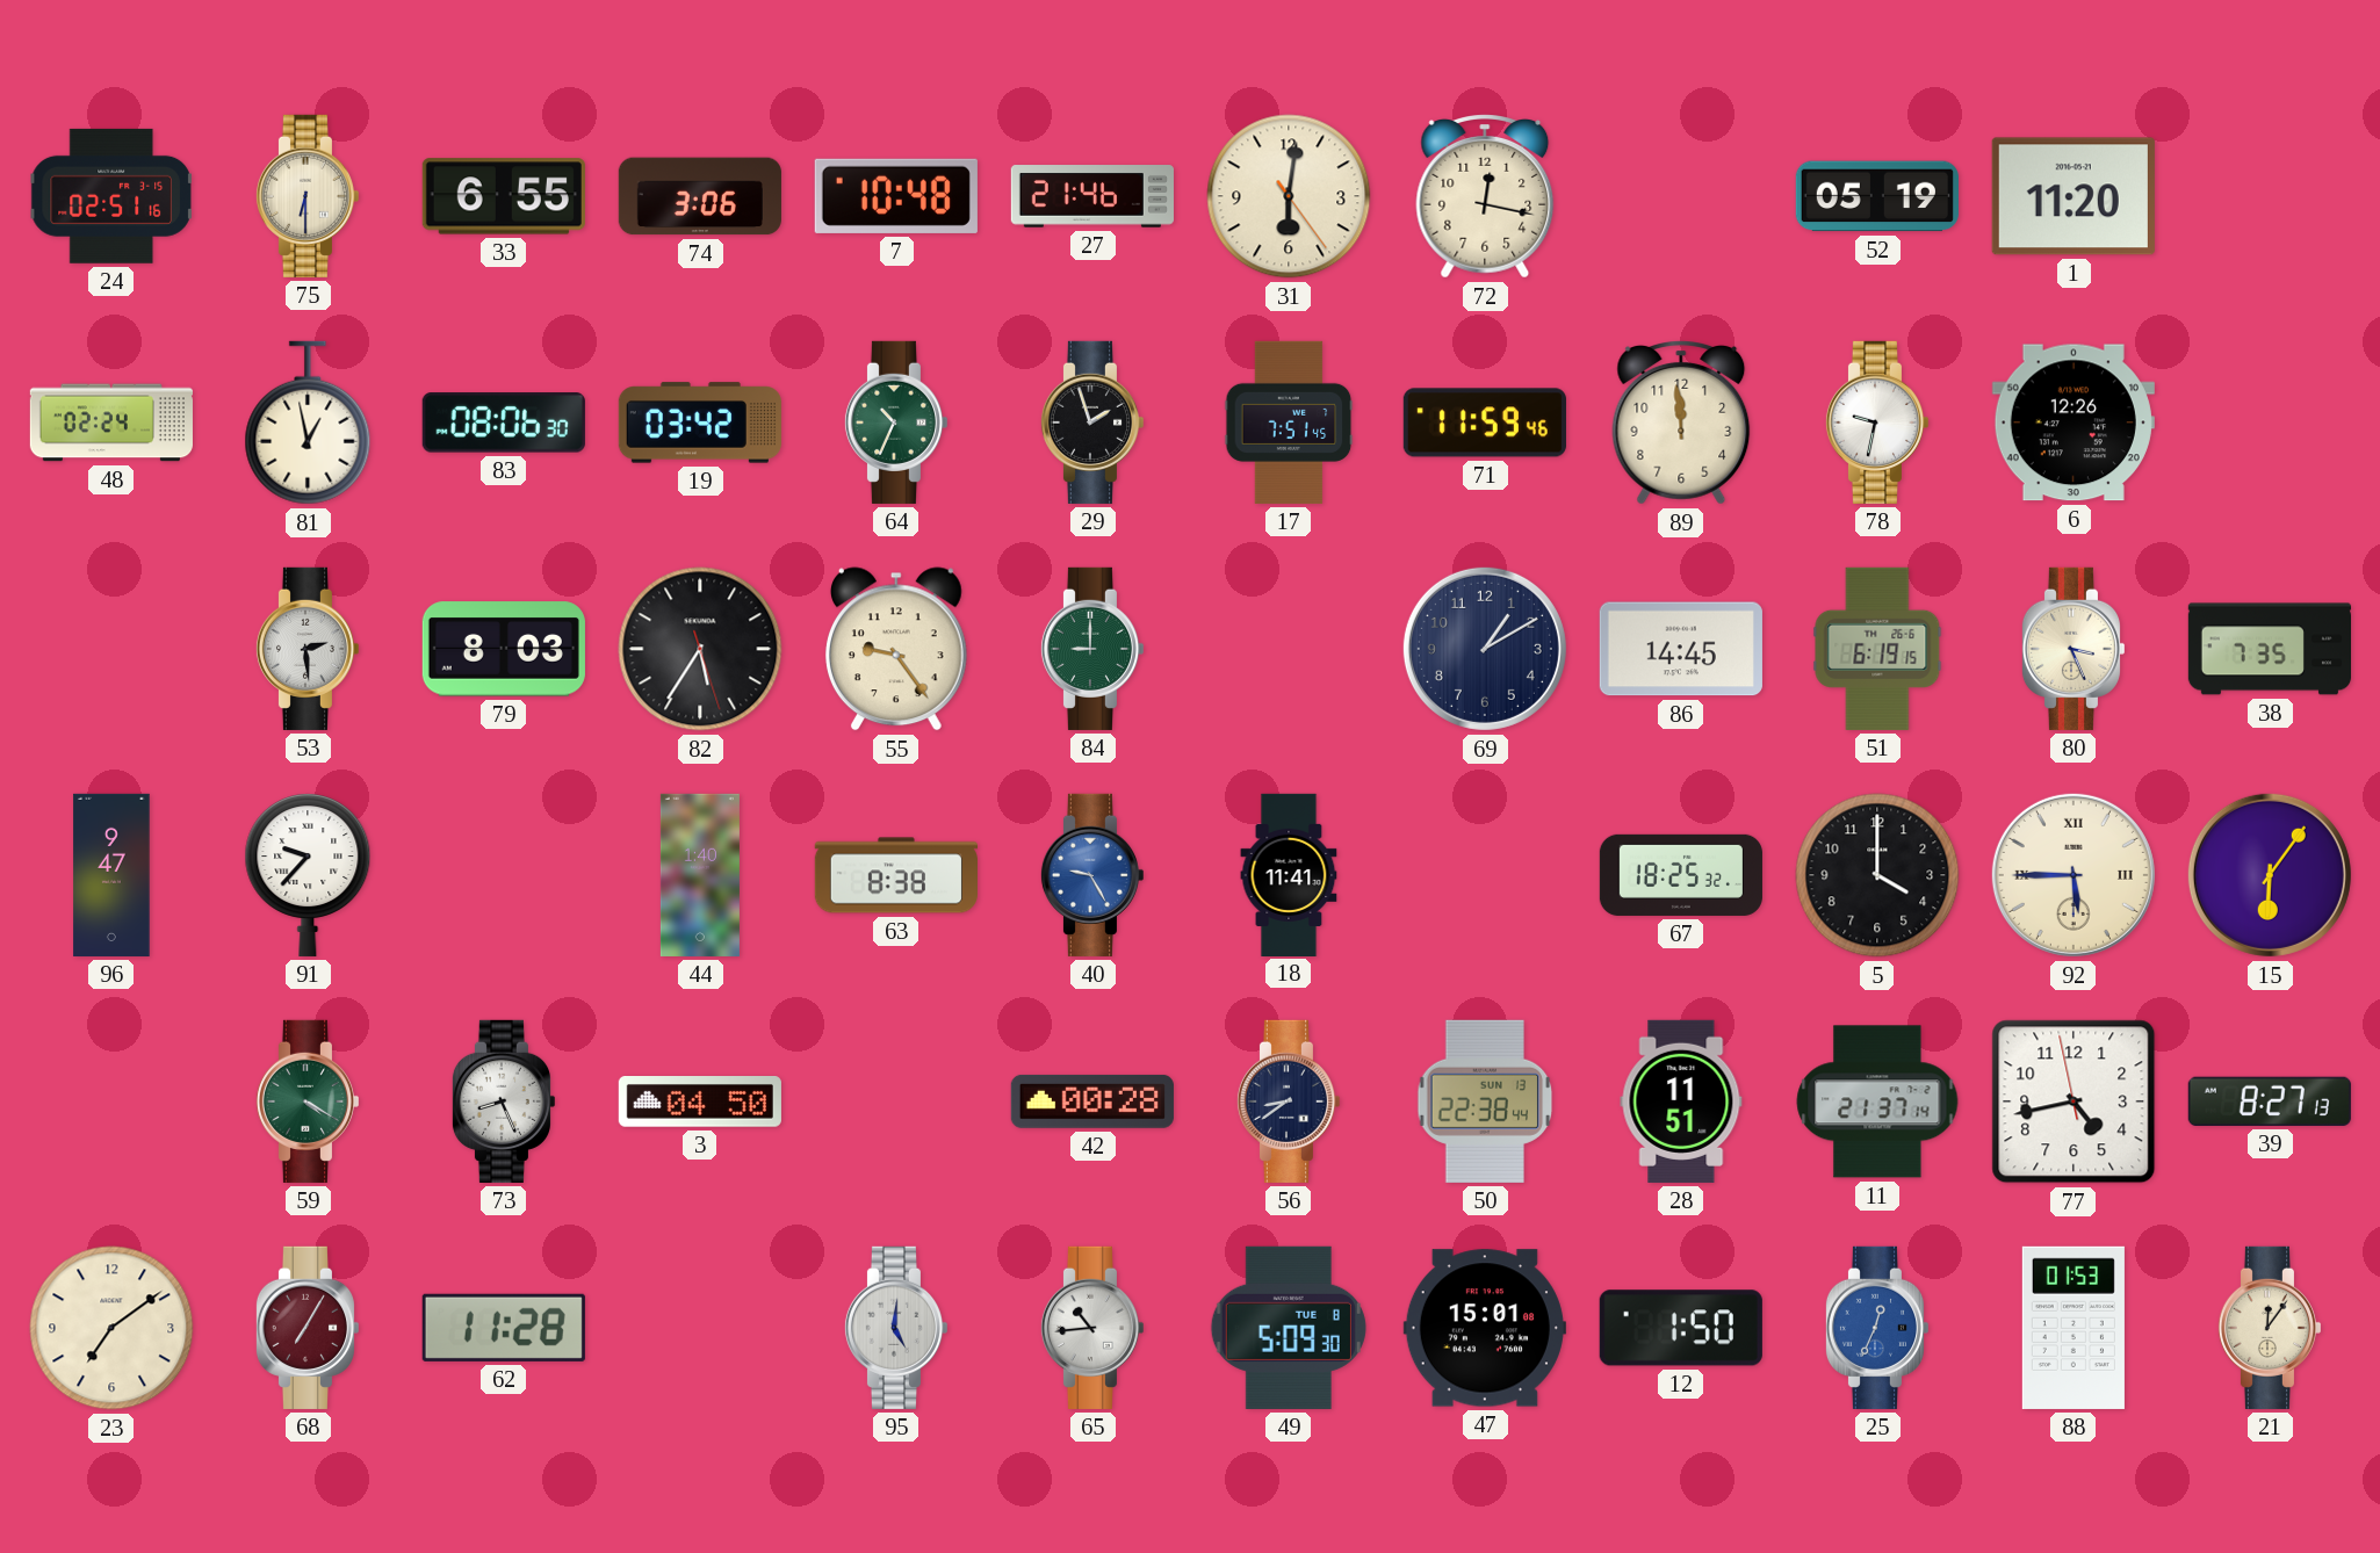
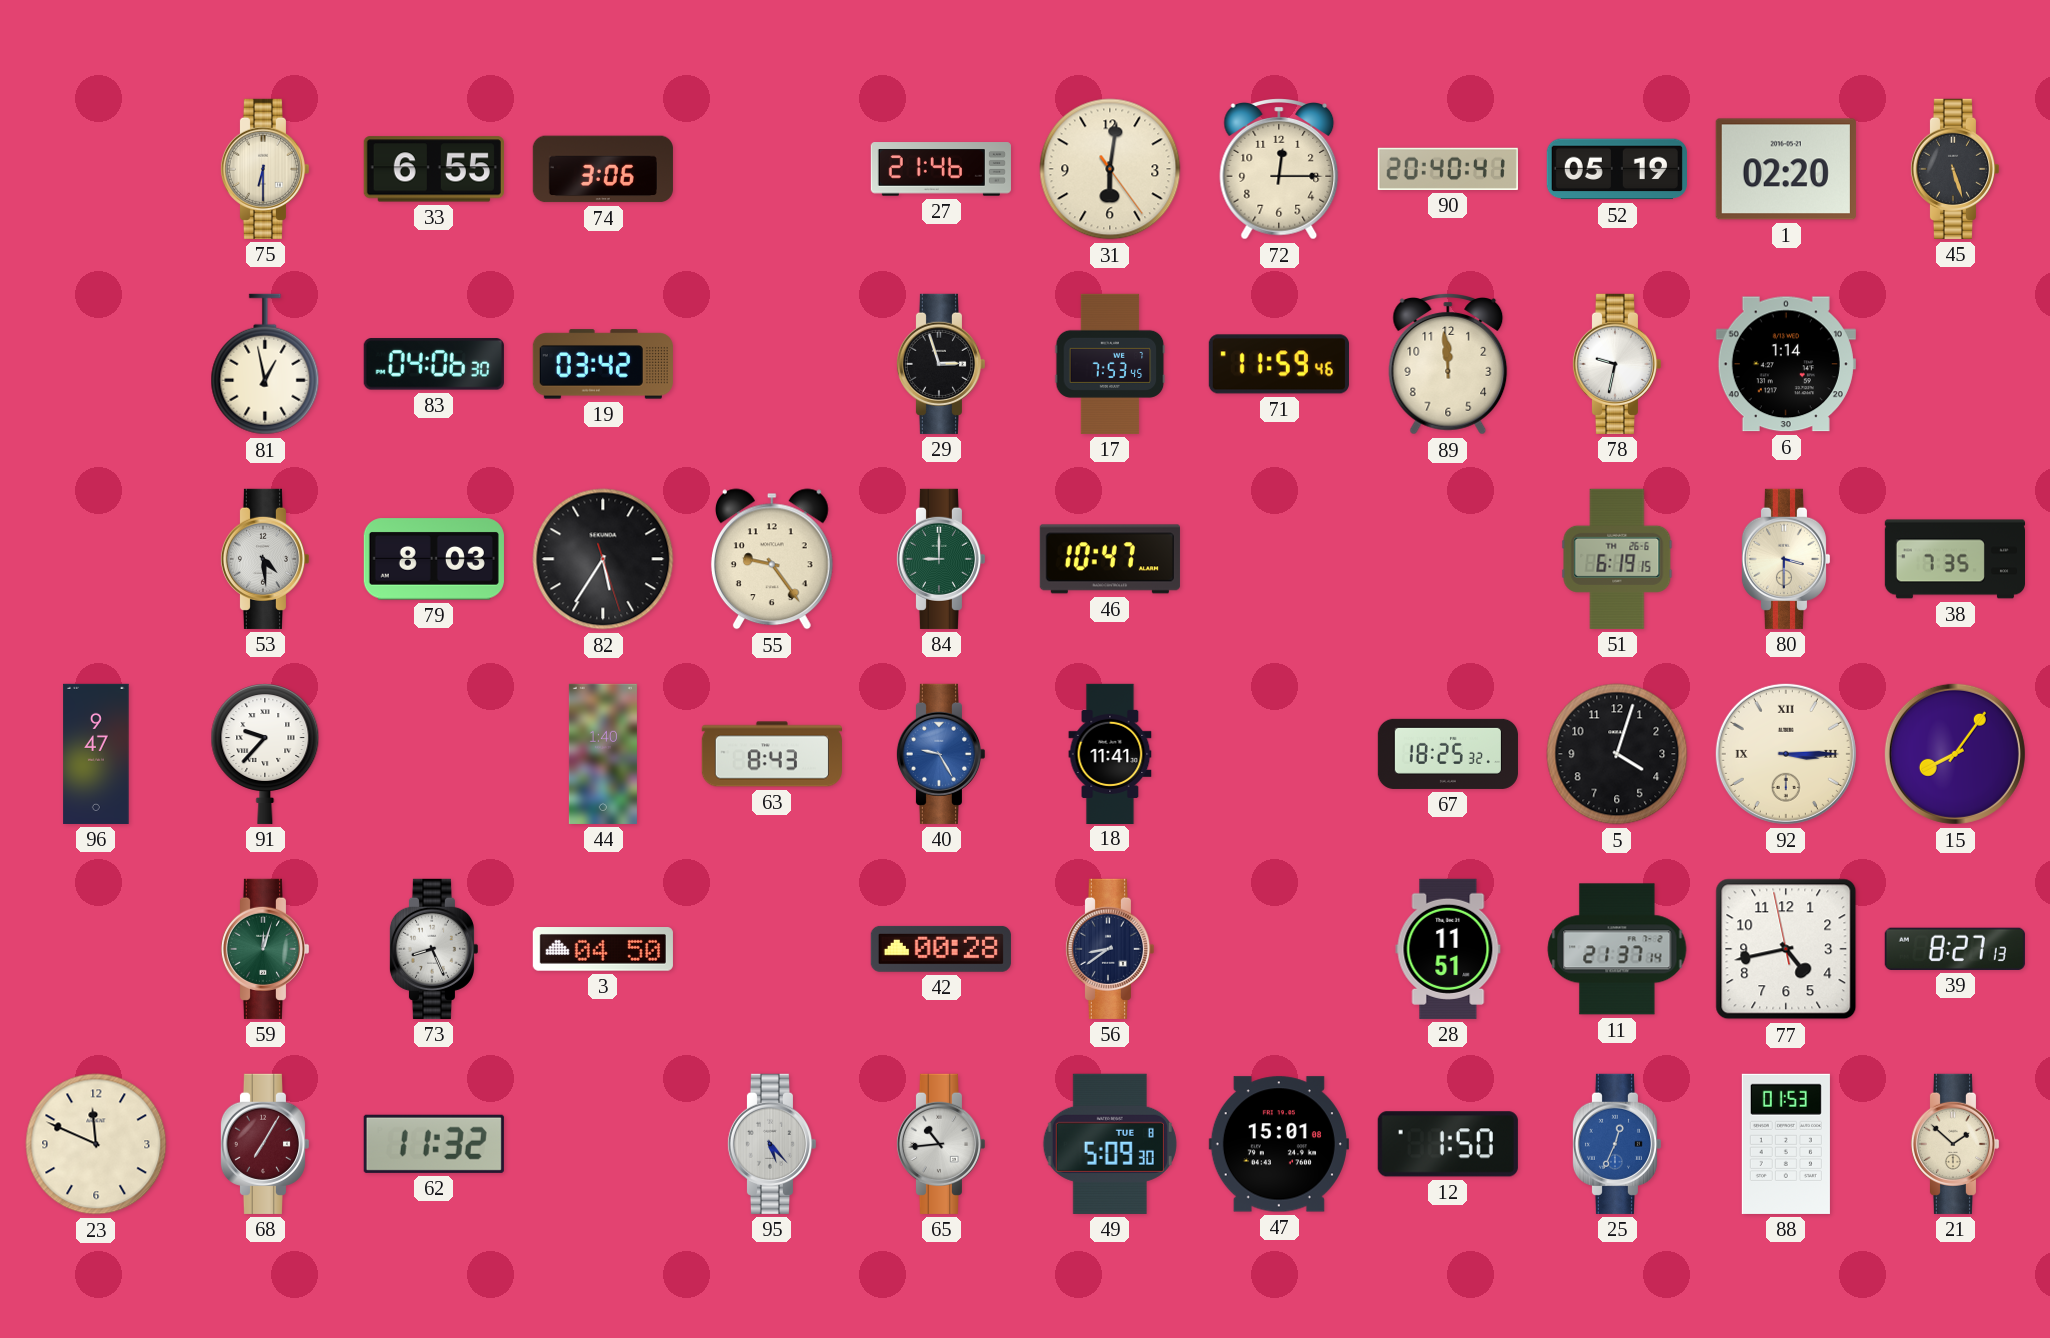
24: 02:51 -> none (111, 196)
7: 10:48 -> none (896, 196)
72: 12:17 -> 12:15 (1279, 169)
90: none -> 20:40 (1448, 169)
1: 11:20 -> 02:20 (1786, 169)
45: none -> 5:27 (1954, 169)
48: 02:24 -> none (111, 422)
83: 08:06 -> 04:06 (434, 364)
64: 10:34 -> none (895, 422)
29: 1:57 -> 2:57 (940, 364)
17: 7:51 -> 7:53 (1110, 364)
6: 12:26 -> 1:14 (1786, 364)
53: 2:29 -> 4:29 (264, 559)
46: none -> 10:47 (1110, 559)
69: 1:10 -> none (1485, 649)
86: 14:45 -> none (1681, 649)
80: 3:26 -> 3:30 (1785, 559)
63: 8:38 -> 8:43 (772, 754)
5: 4:00 -> 4:03 (1617, 754)
92: 5:45 -> 3:15 (1786, 754)
15: 6:06 -> 8:06 (1955, 754)
59: 4:20 -> 12:03 (264, 949)
50: 22:38 -> none (1485, 1101)
23: 7:09 -> 11:49 (96, 1144)
62: 11:28 -> 11:32 (434, 1144)
95: 5:01 -> 5:23 (771, 1144)
21: 12:06 -> 1:52 (1954, 1144)
